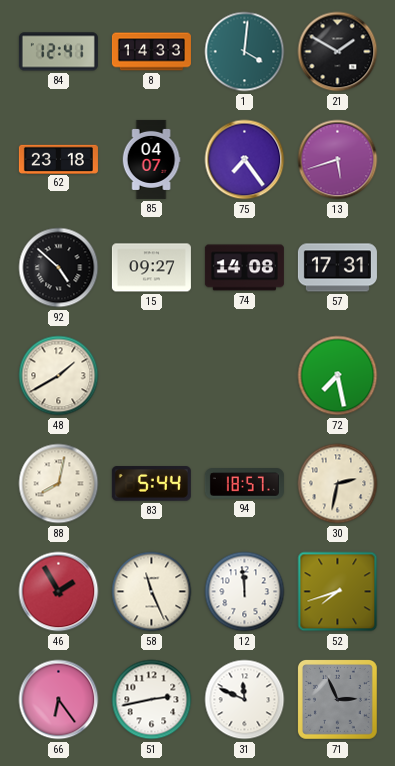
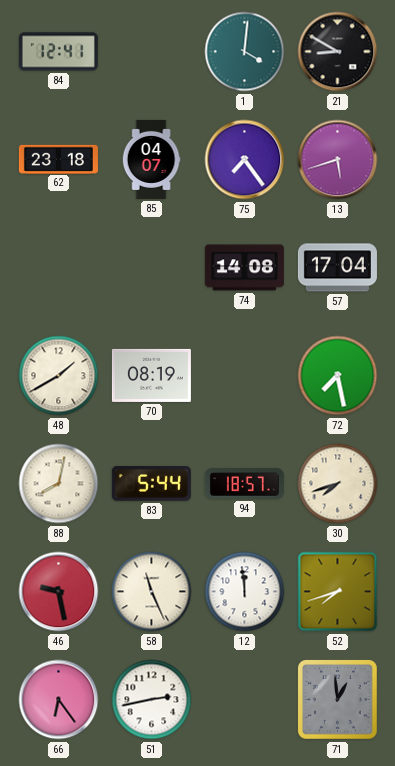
8: 14:33 -> none (151, 52)
21: 1:50 -> 8:50 (338, 52)
92: 4:52 -> none (59, 268)
15: 09:27 -> none (151, 268)
57: 17:31 -> 17:04 (337, 268)
70: none -> 08:19 (151, 375)
30: 2:32 -> 7:42 (338, 484)
46: 1:55 -> 9:28 (59, 592)
31: 11:49 -> none (245, 700)
71: 2:56 -> 12:59 (337, 699)
